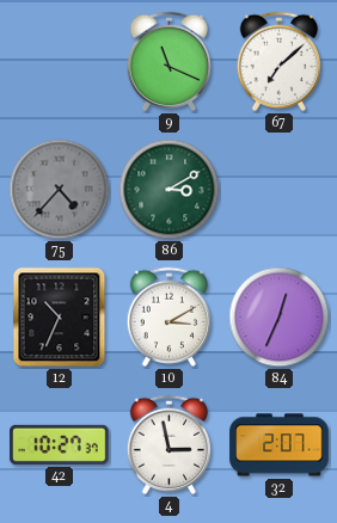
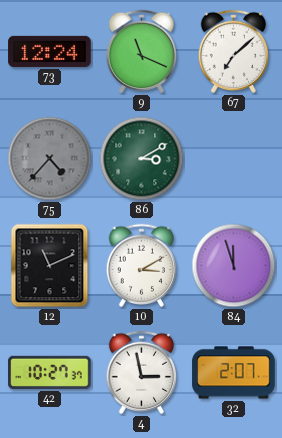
73: none -> 12:24 (50, 51)
12: 10:34 -> 11:11 (50, 266)
84: 12:34 -> 11:57 (234, 266)
